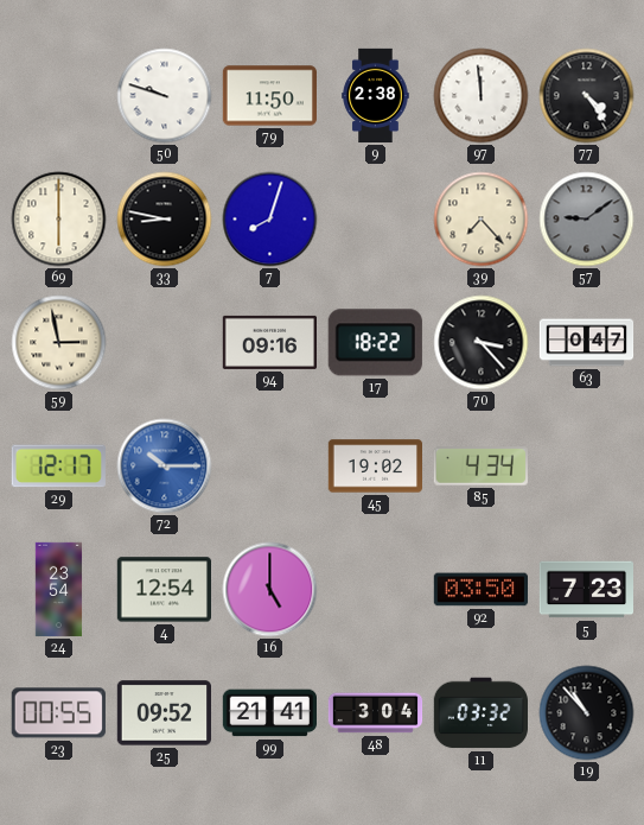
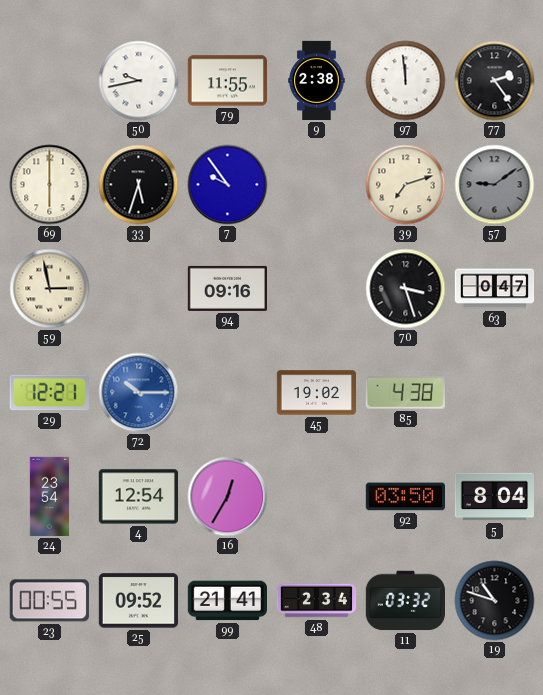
50: 9:48 -> 9:43 (139, 81)
79: 11:50 -> 11:55 (227, 81)
77: 4:24 -> 2:24 (495, 81)
33: 8:47 -> 5:33 (139, 185)
7: 8:03 -> 9:54 (228, 185)
39: 7:23 -> 7:12 (406, 185)
17: 18:22 -> none (375, 343)
70: 3:23 -> 3:27 (406, 289)
29: 12:17 -> 12:21 (49, 393)
85: 4:34 -> 4:38 (405, 393)
16: 5:00 -> 12:35 (228, 497)
5: 7:23 -> 8:04 (494, 497)
48: 3:04 -> 2:34 (317, 601)
19: 10:53 -> 10:48 (495, 601)
